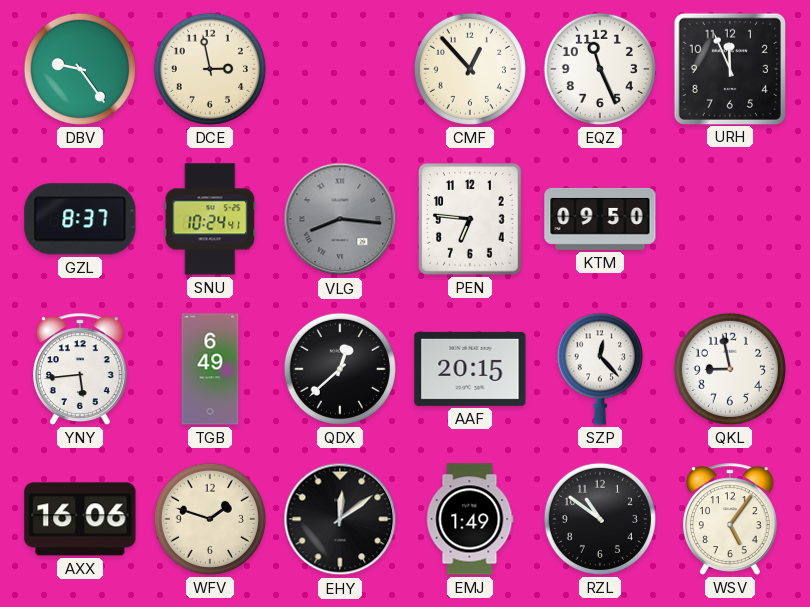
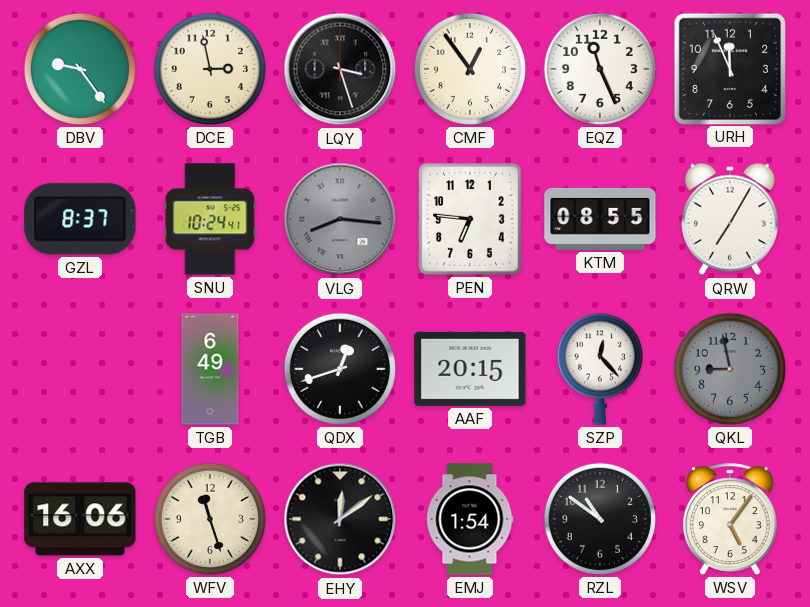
LQY: none -> 3:27 (340, 69)
CMF: 12:53 -> 12:54 (470, 69)
KTM: 09:50 -> 08:55 (600, 219)
QRW: none -> 7:05 (730, 219)
YNY: 5:44 -> none (80, 369)
QDX: 12:38 -> 12:42 (340, 369)
QKL dial: white -> grey (730, 369)
WFV: 1:48 -> 11:27 (210, 519)
EMJ: 1:49 -> 1:54 (470, 519)
